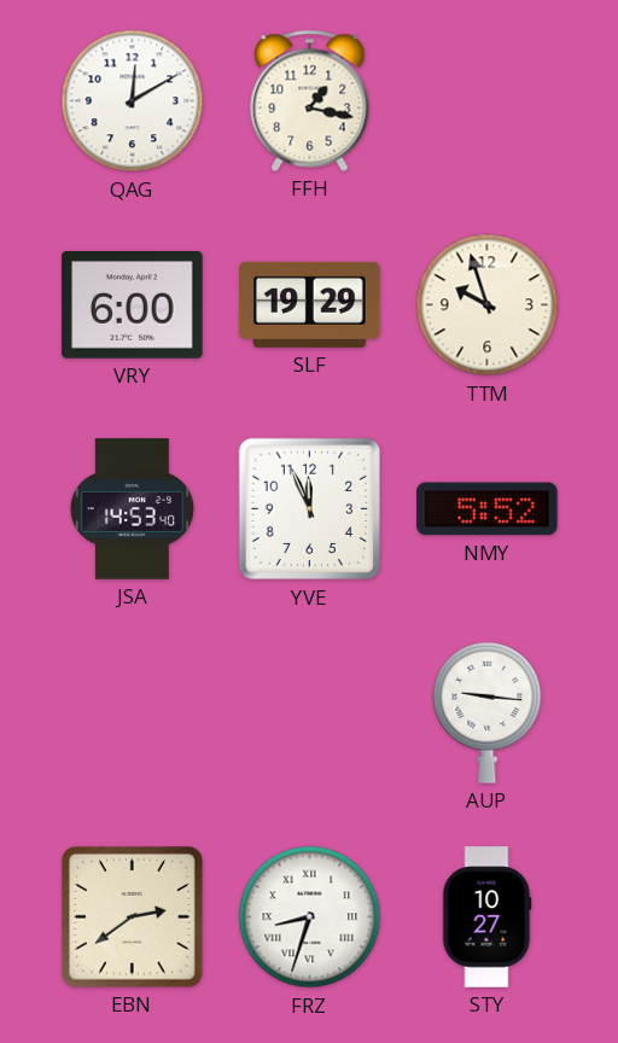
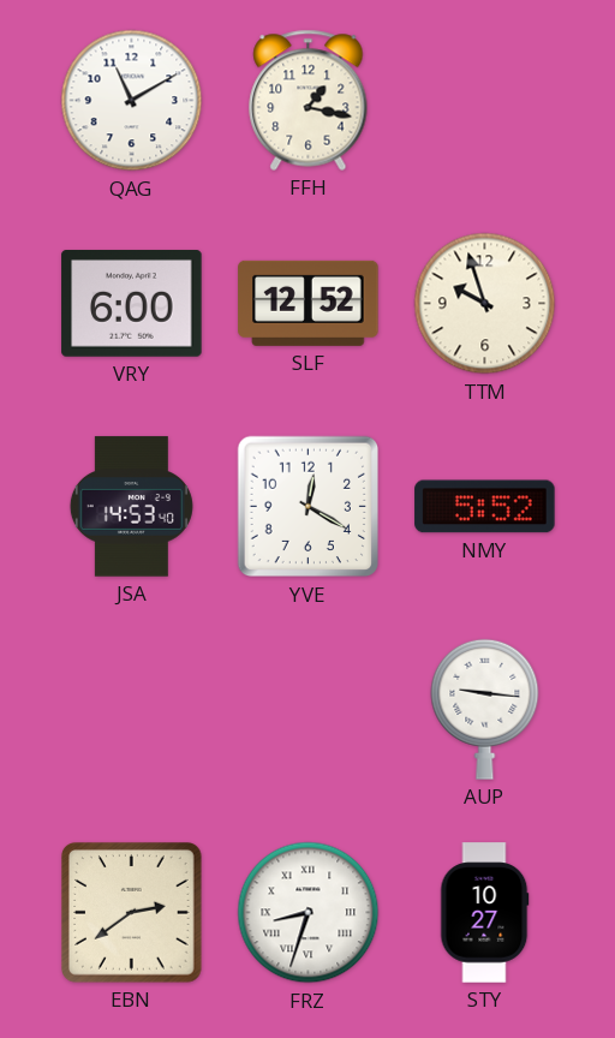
QAG: 12:10 -> 11:10 (132, 101)
SLF: 19:29 -> 12:52 (309, 303)
YVE: 11:56 -> 12:20 (309, 507)
